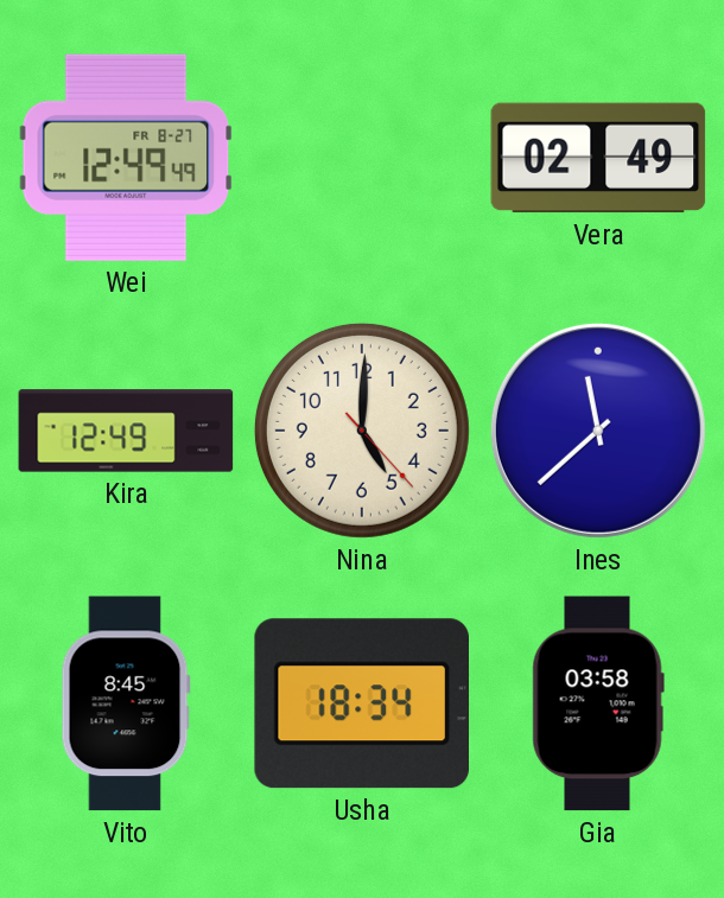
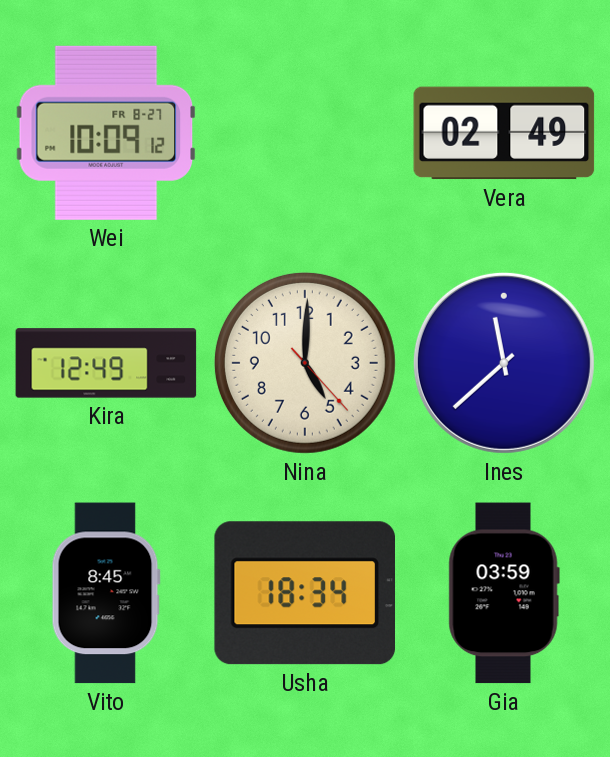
Wei: 12:49 -> 10:09 (106, 133)
Gia: 03:58 -> 03:59 (504, 593)
